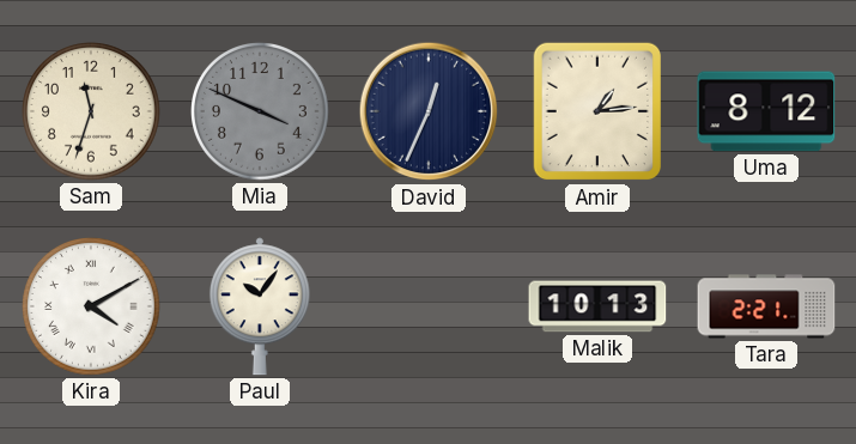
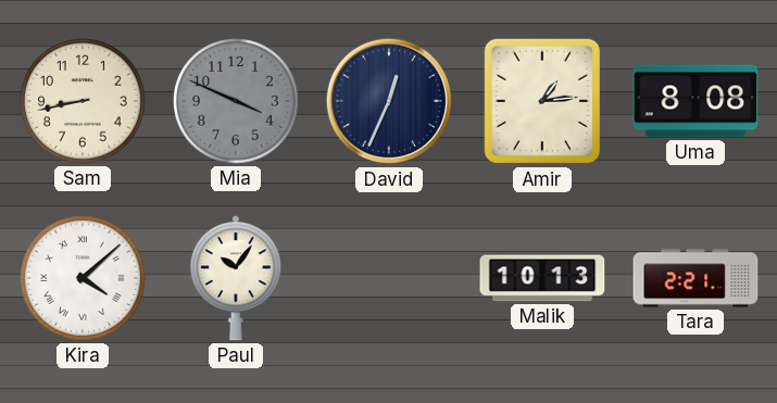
Sam: 11:33 -> 8:43 (84, 102)
Uma: 8:12 -> 8:08 (695, 101)
Kira: 4:10 -> 4:08 (84, 279)
